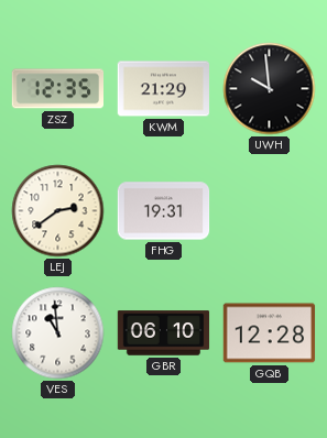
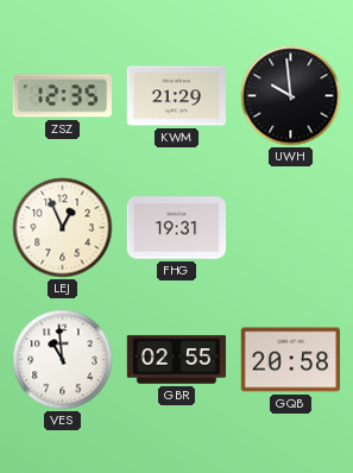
LEJ: 2:39 -> 12:56 (63, 228)
GBR: 06:10 -> 02:55 (177, 360)
GQB: 12:28 -> 20:58 (291, 360)
